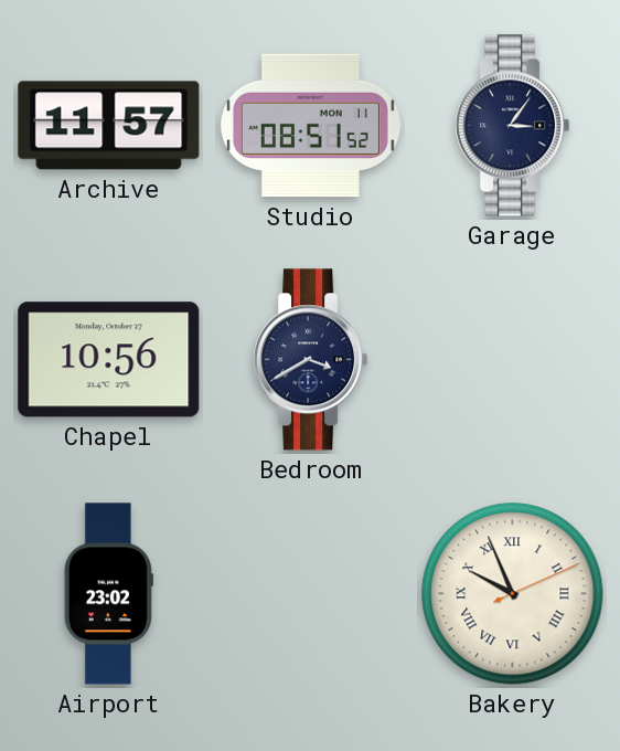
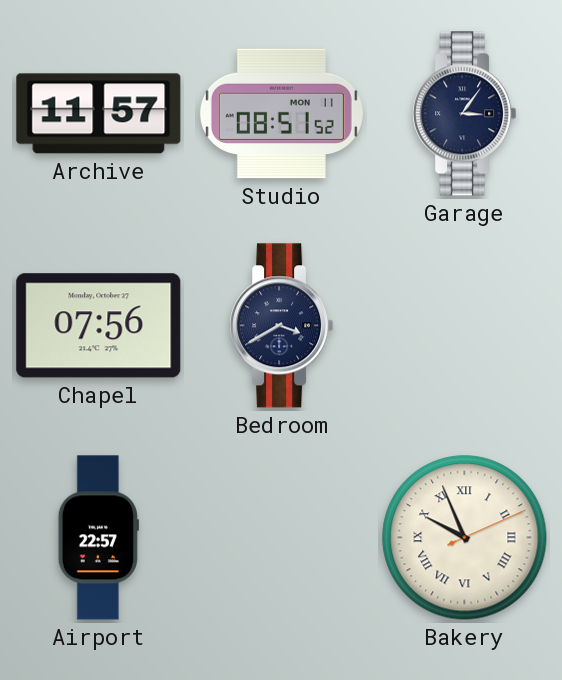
Chapel: 10:56 -> 07:56 (99, 326)
Airport: 23:02 -> 22:57 (98, 538)
